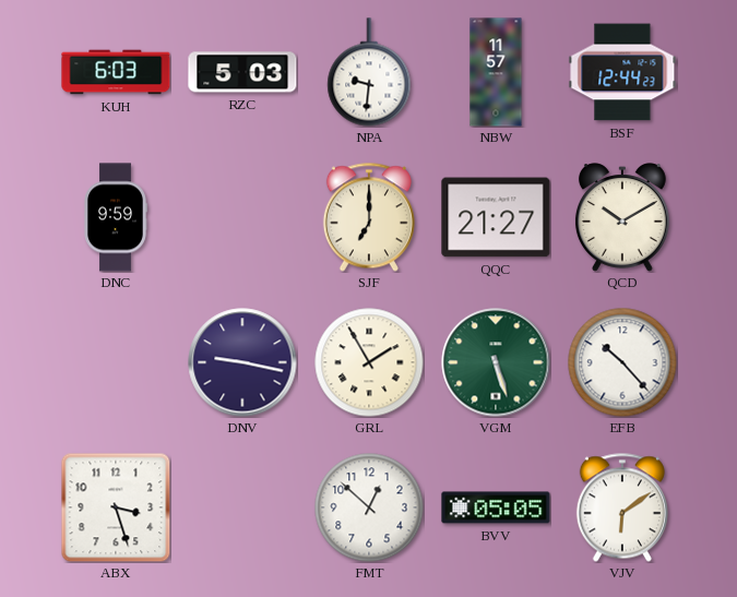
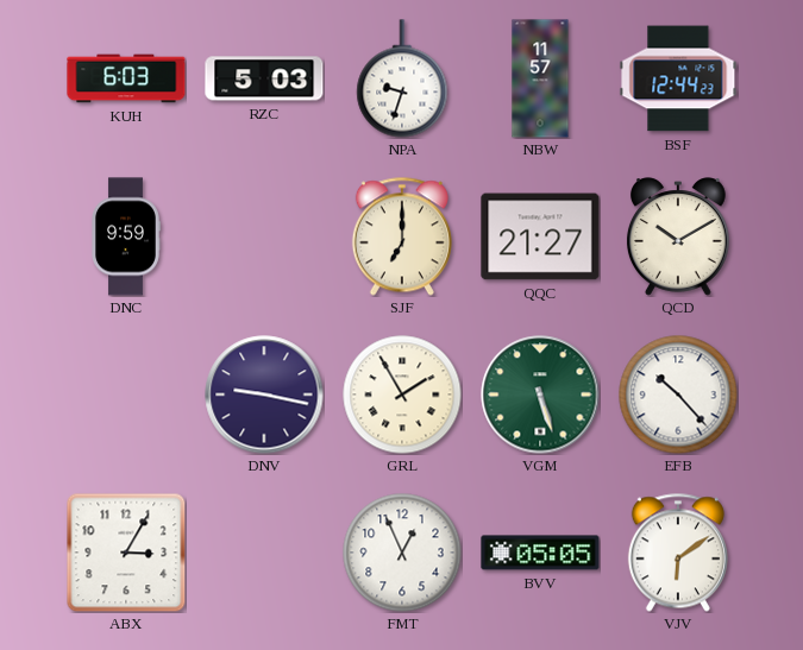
NPA: 9:31 -> 9:33 (402, 78)
ABX: 3:27 -> 3:05 (126, 553)
FMT: 12:52 -> 12:56 (402, 553)
